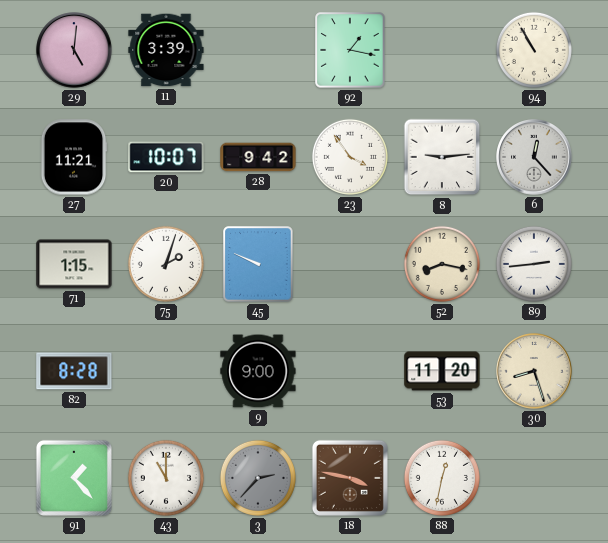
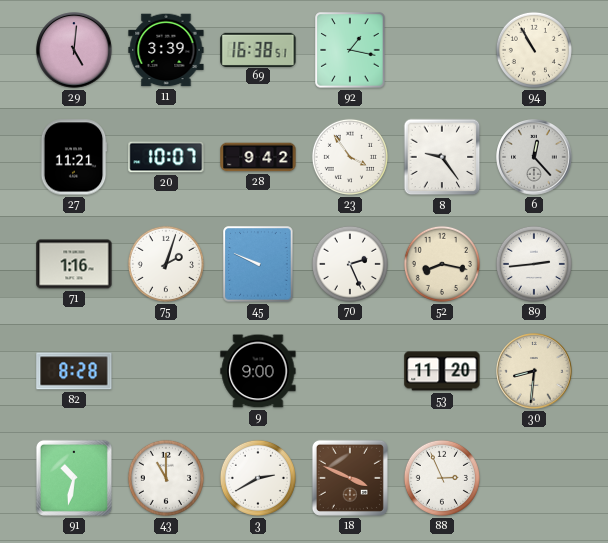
69: none -> 16:38 (258, 49)
8: 9:14 -> 9:24 (442, 157)
71: 1:15 -> 1:16 (74, 264)
70: none -> 2:26 (350, 264)
30: 8:27 -> 8:31 (534, 371)
91: 1:23 -> 10:32 (74, 478)
3: 2:37 -> 2:40 (258, 478)
3 dial: grey -> white (258, 478)
18: 3:47 -> 3:49 (350, 478)
88: 12:32 -> 2:56 (442, 478)
